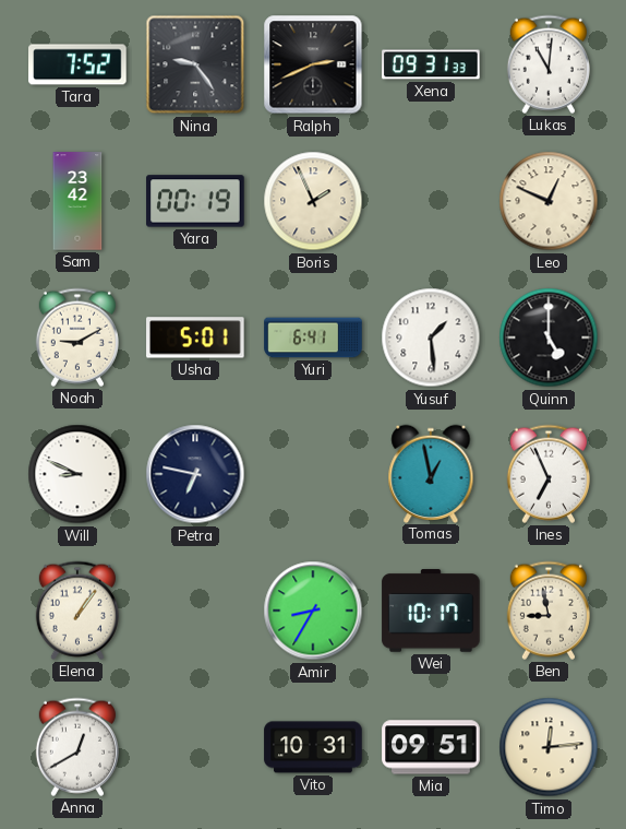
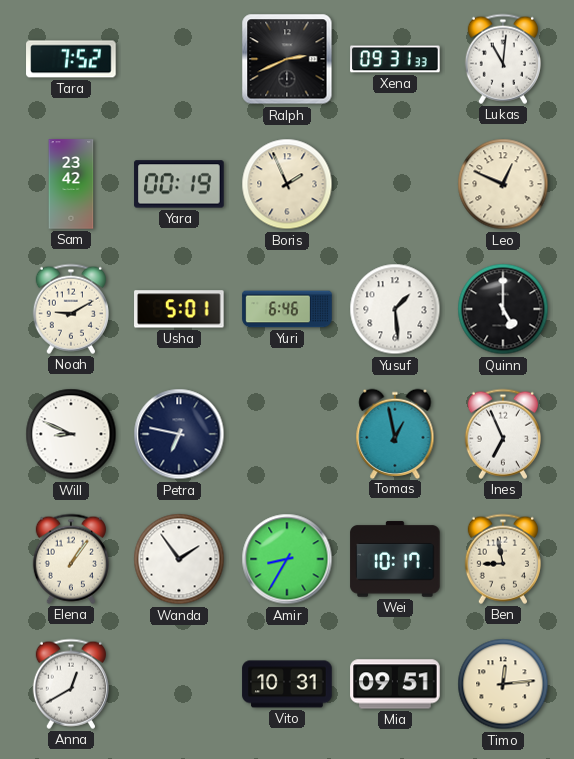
Nina: 9:24 -> none (195, 64)
Yuri: 6:41 -> 6:46 (287, 309)
Wanda: none -> 1:54 (179, 559)
